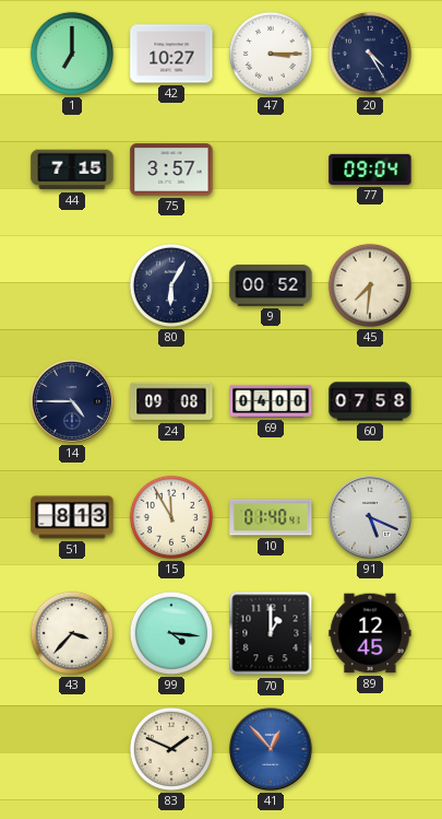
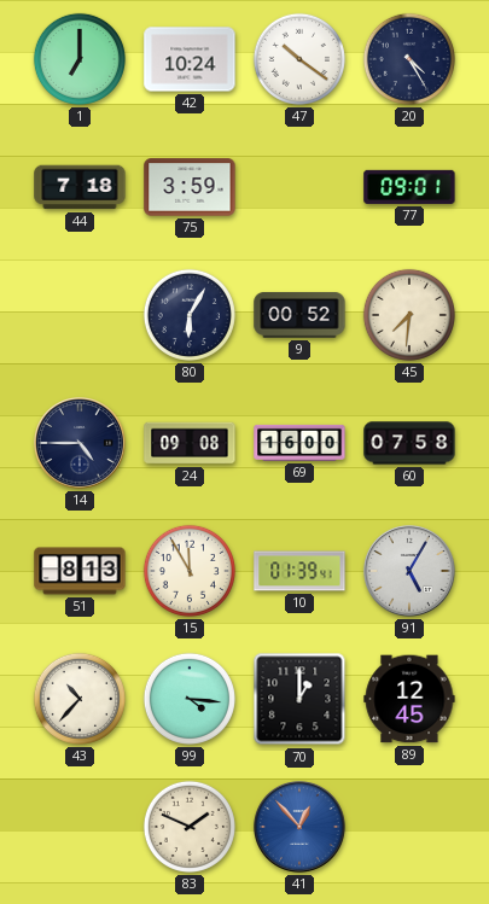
42: 10:27 -> 10:24 (190, 59)
47: 3:15 -> 10:21 (299, 59)
44: 7:15 -> 7:18 (80, 187)
75: 3:57 -> 3:59 (190, 187)
77: 09:04 -> 09:01 (409, 187)
69: 04:00 -> 16:00 (299, 443)
10: 01:40 -> 01:39 (299, 571)
91: 5:19 -> 5:05 (411, 572)
43: 3:37 -> 10:37 (80, 699)
